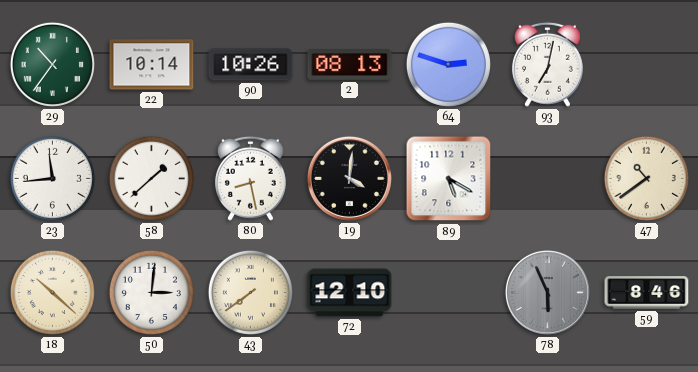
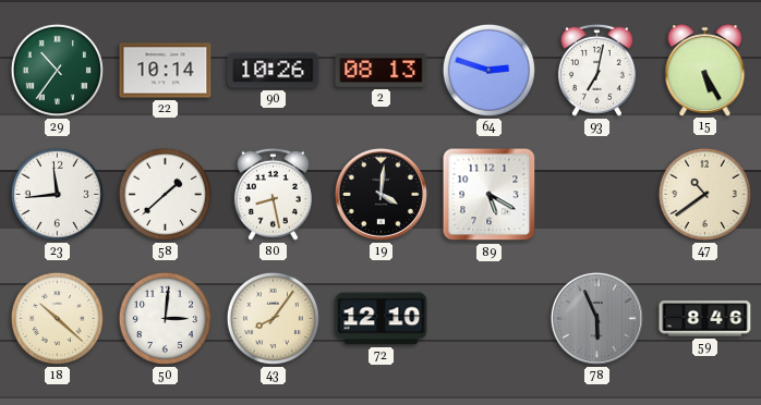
15: none -> 5:25 (705, 70)
43: 7:39 -> 8:06 (273, 318)
